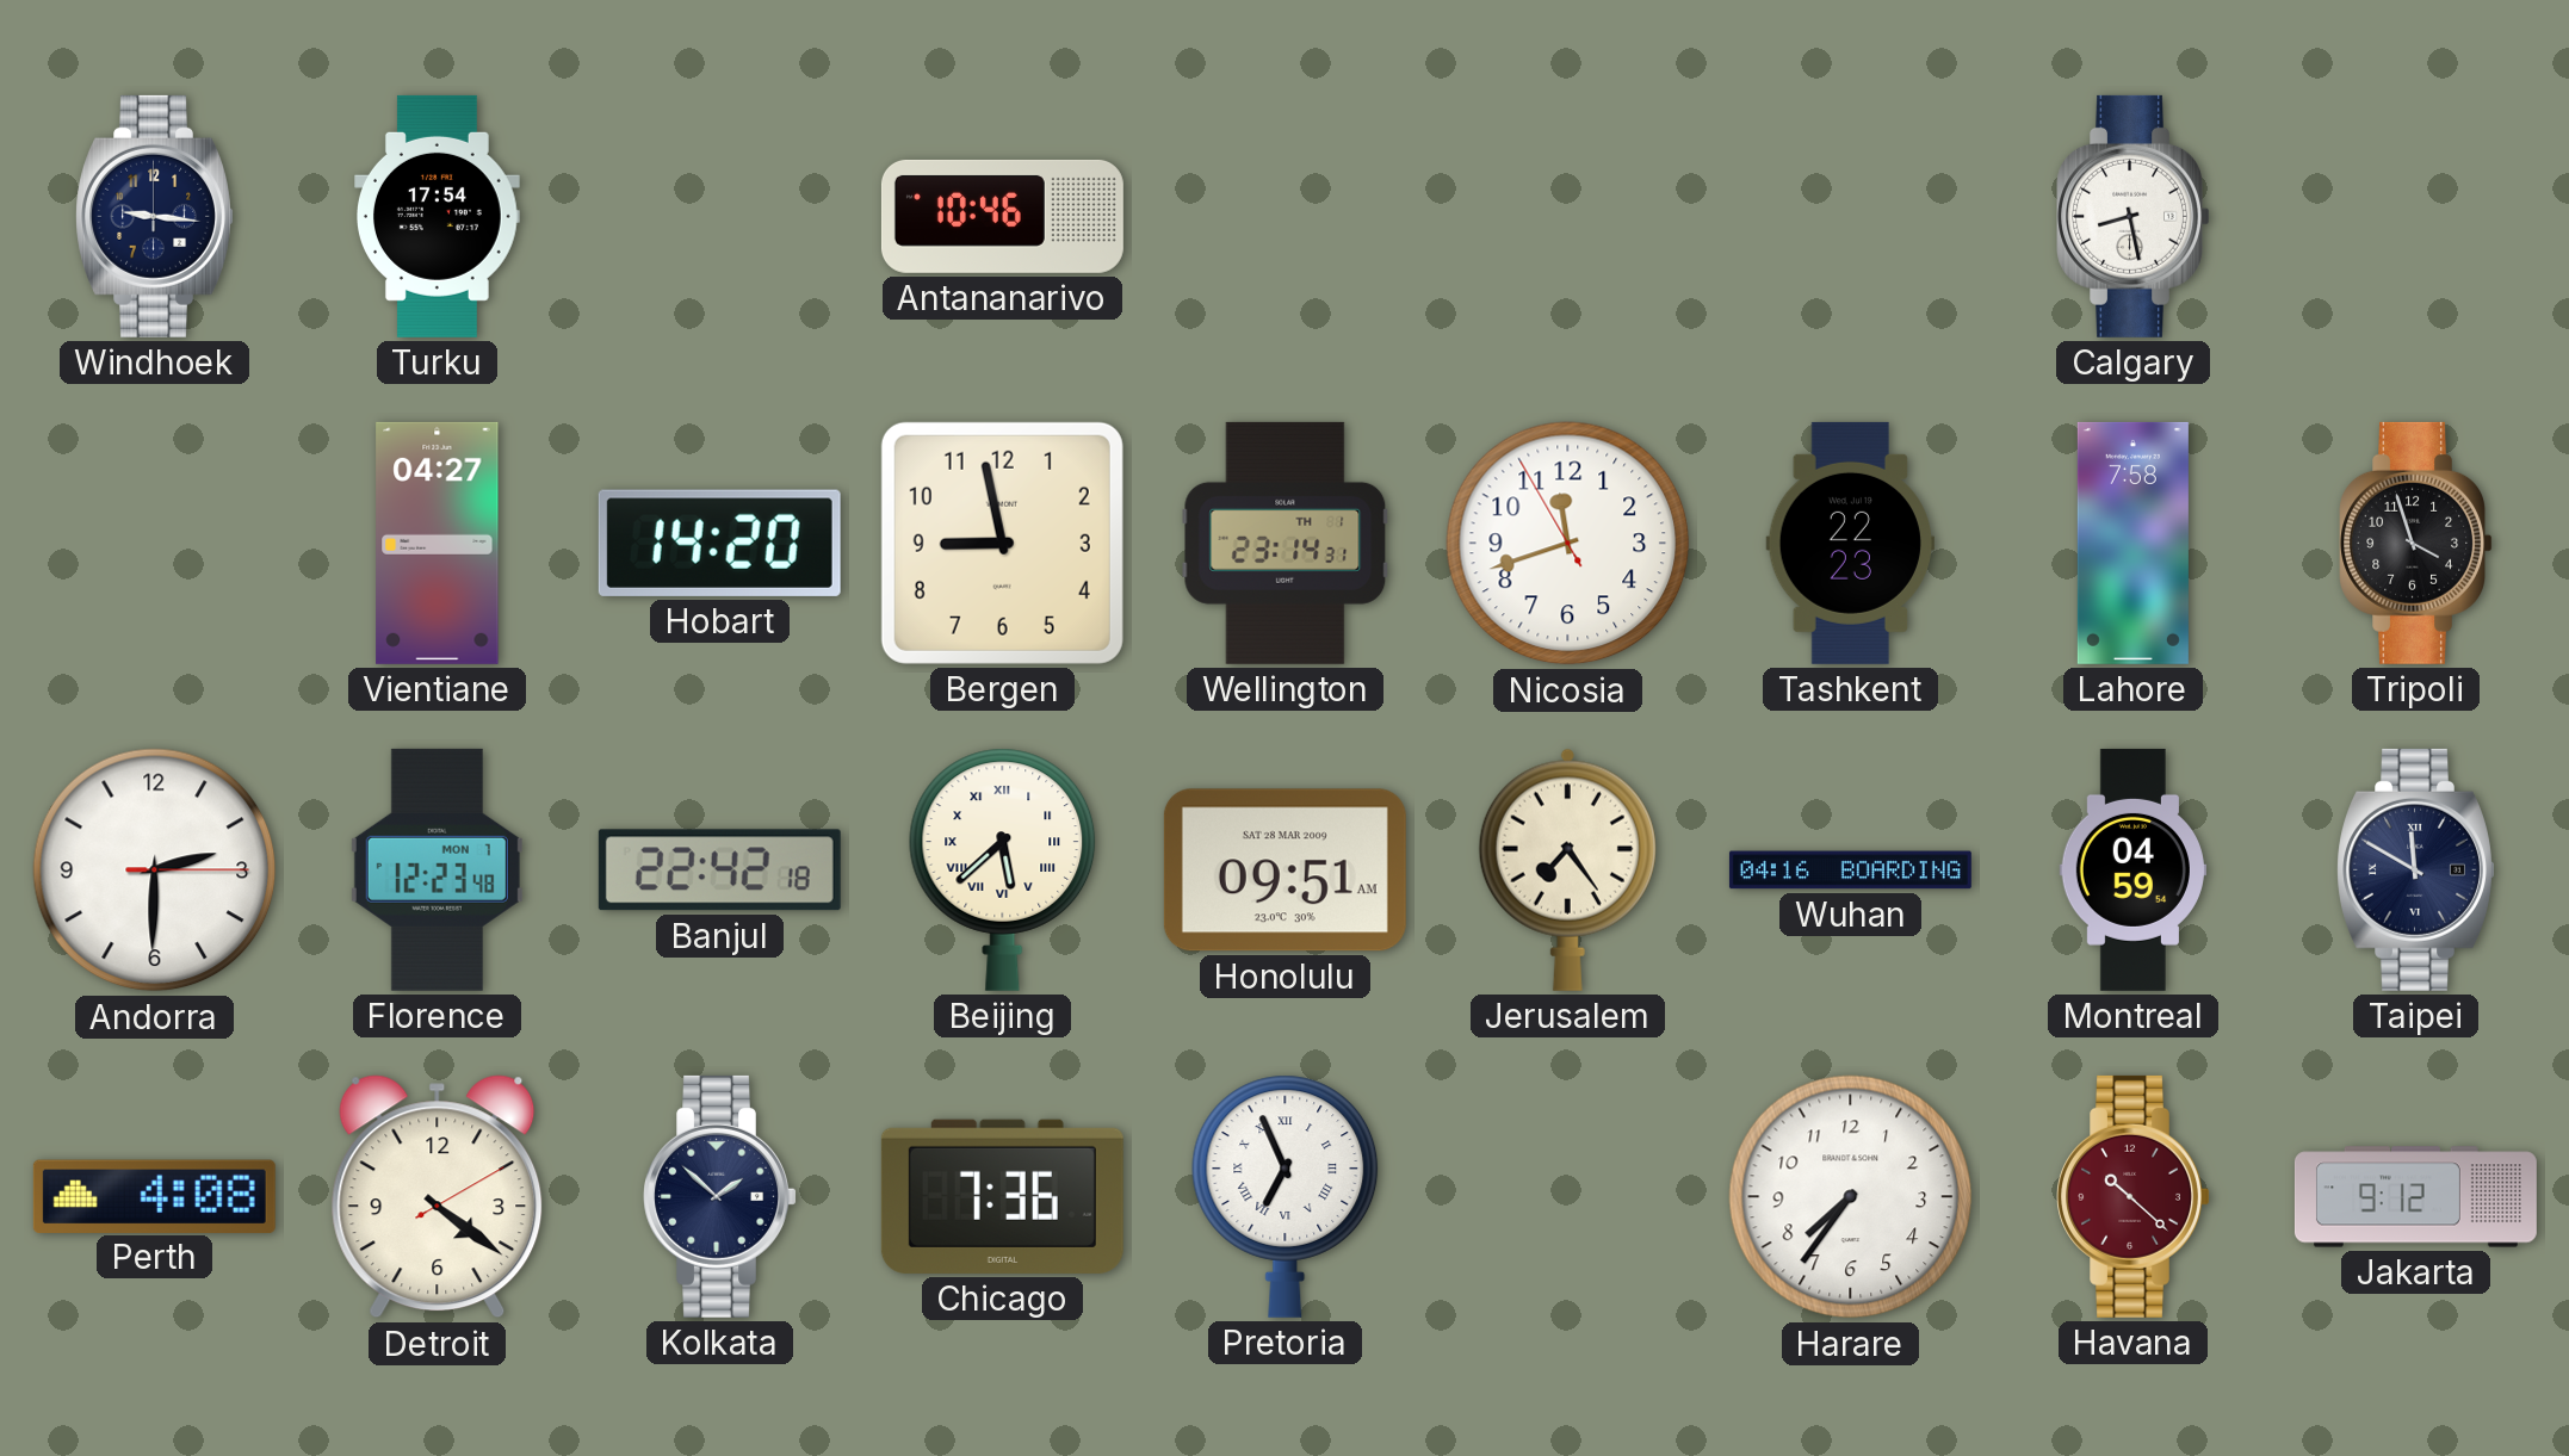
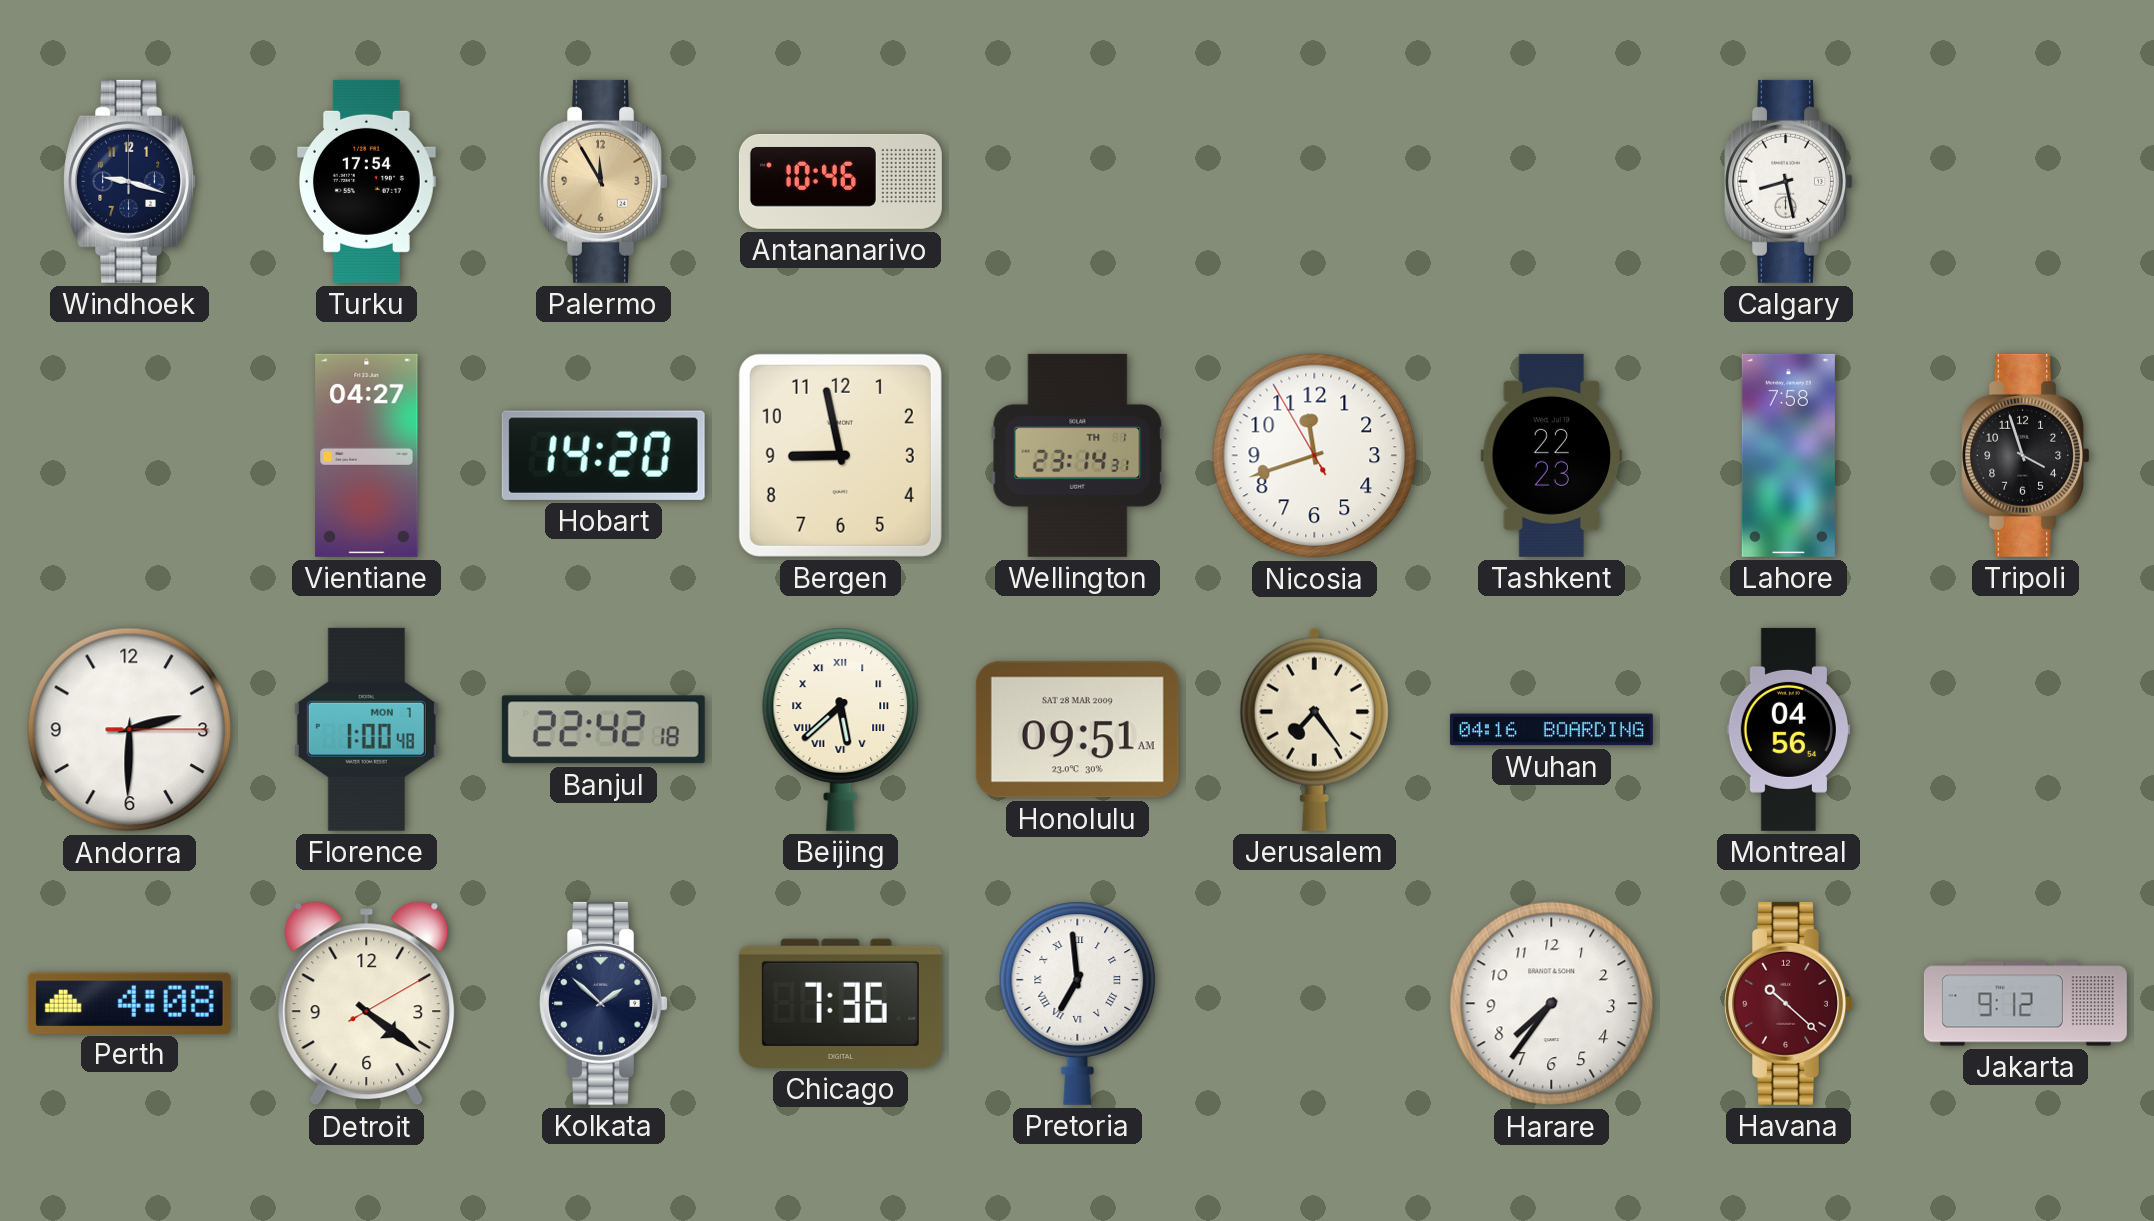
Windhoek: 9:16 -> 9:18 (130, 181)
Palermo: none -> 11:55 (603, 181)
Florence: 12:23 -> 1:00 (366, 729)
Montreal: 04:59 -> 04:56 (1788, 729)
Taipei: 11:50 -> none (2416, 869)
Pretoria: 6:56 -> 6:59 (1078, 1003)
